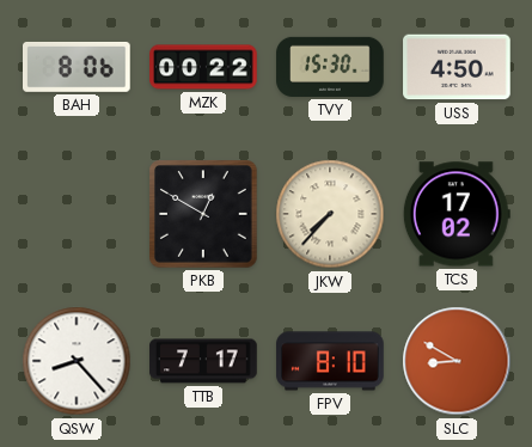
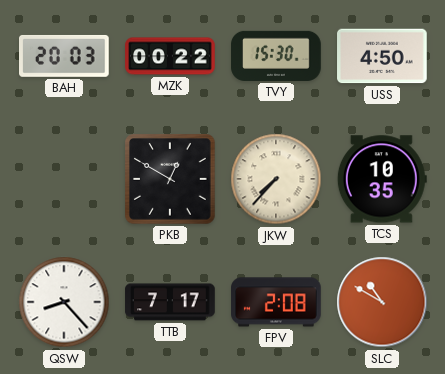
BAH: 8:06 -> 20:03 (65, 56)
TCS: 17:02 -> 10:35 (382, 179)
FPV: 8:10 -> 2:08 (276, 302)
SLC: 8:50 -> 10:50 (382, 302)
